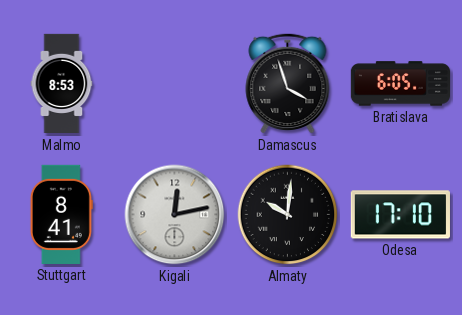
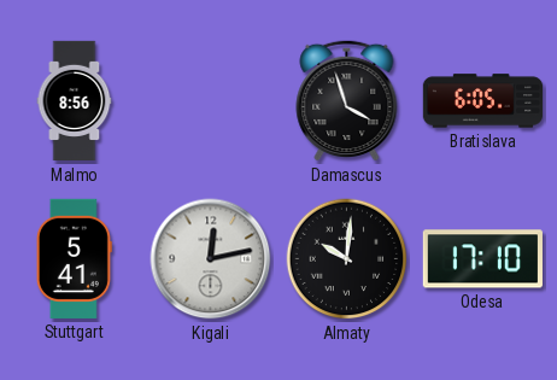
Malmo: 8:53 -> 8:56 (75, 101)
Stuttgart: 8:41 -> 5:41 (74, 258)
